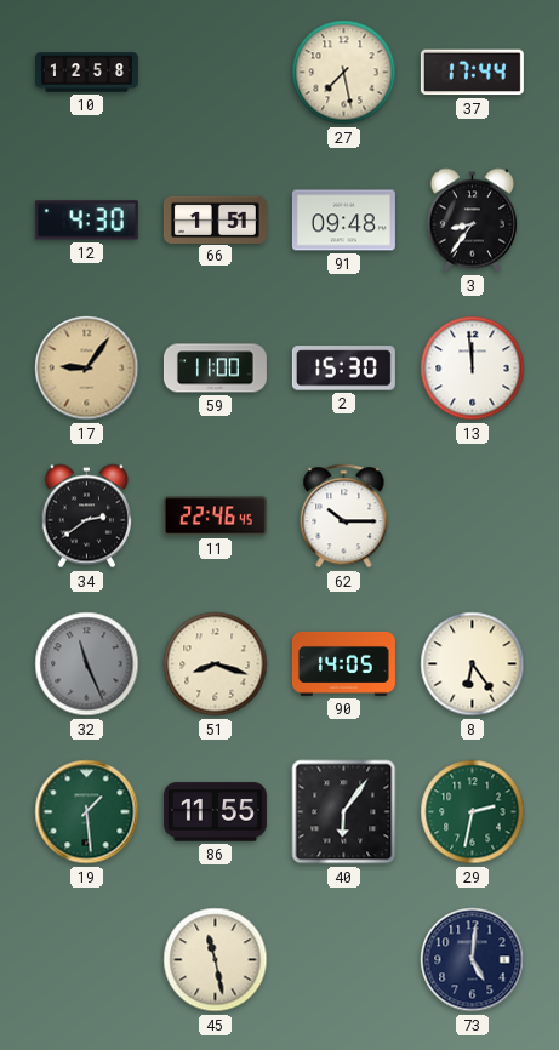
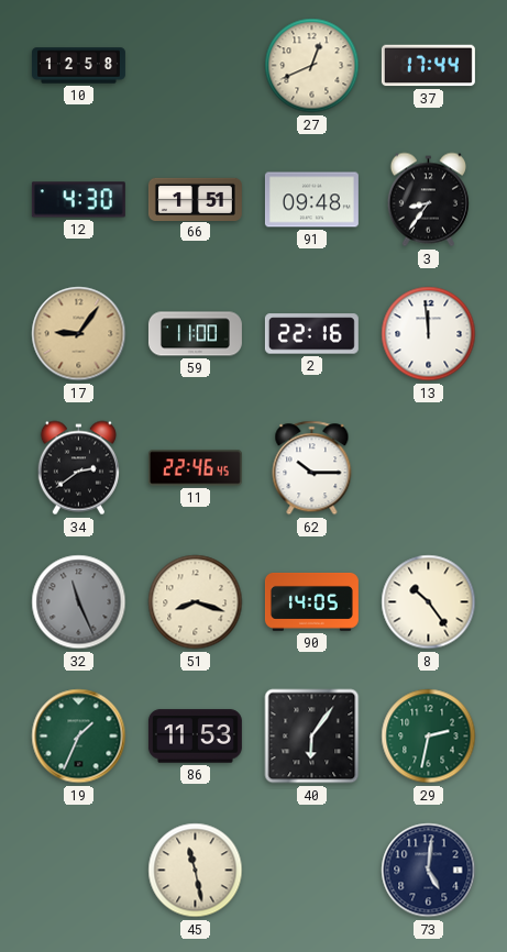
27: 7:28 -> 12:41 (312, 66)
2: 15:30 -> 22:16 (311, 334)
8: 6:24 -> 10:24 (429, 602)
19: 1:29 -> 1:34 (79, 737)
86: 11:55 -> 11:53 (195, 737)
